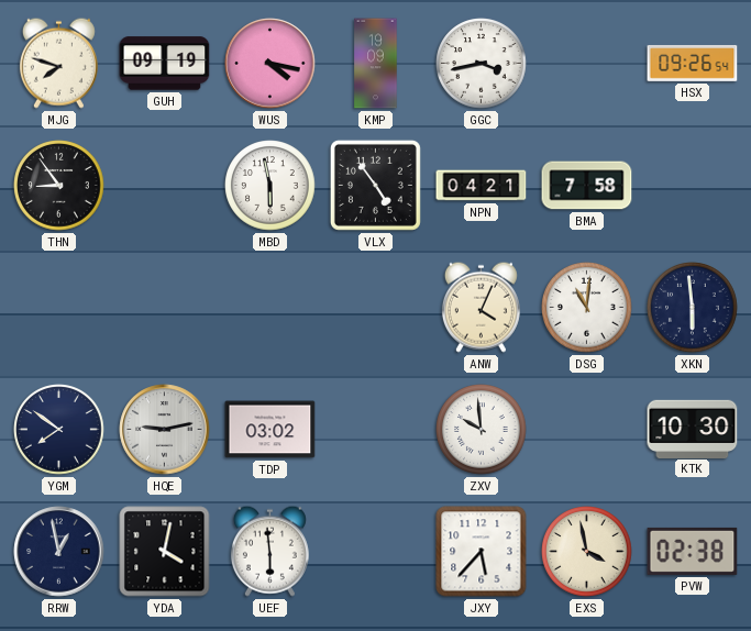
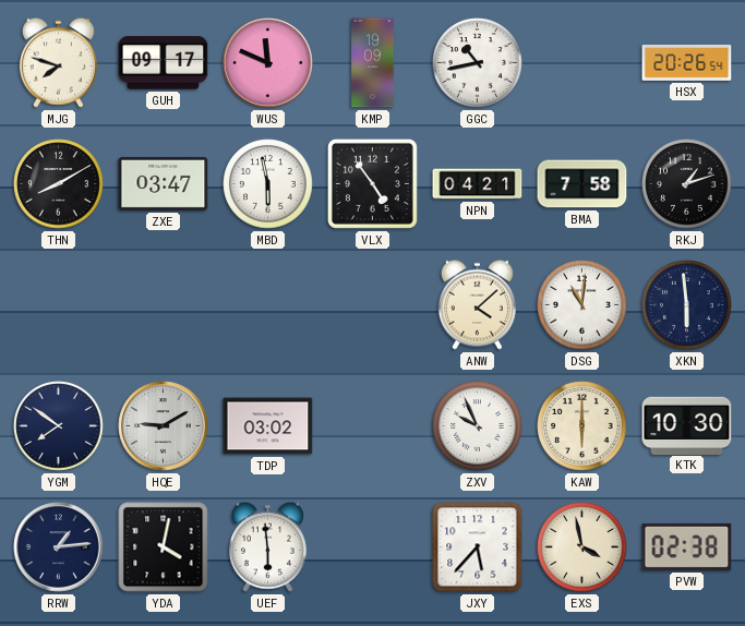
GUH: 09:19 -> 09:17 (164, 63)
WUS: 4:17 -> 11:49 (268, 63)
GGC: 3:43 -> 10:43 (478, 63)
HSX: 09:26 -> 20:26 (687, 62)
THN: 8:54 -> 8:10 (59, 184)
ZXE: none -> 03:47 (164, 183)
RKJ: none -> 1:12 (687, 184)
ANW: 4:04 -> 4:08 (477, 304)
HQE: 9:13 -> 9:10 (164, 426)
ZXV: 9:59 -> 9:56 (478, 426)
KAW: none -> 6:00 (582, 426)
RRW: 12:58 -> 1:14 (59, 547)
